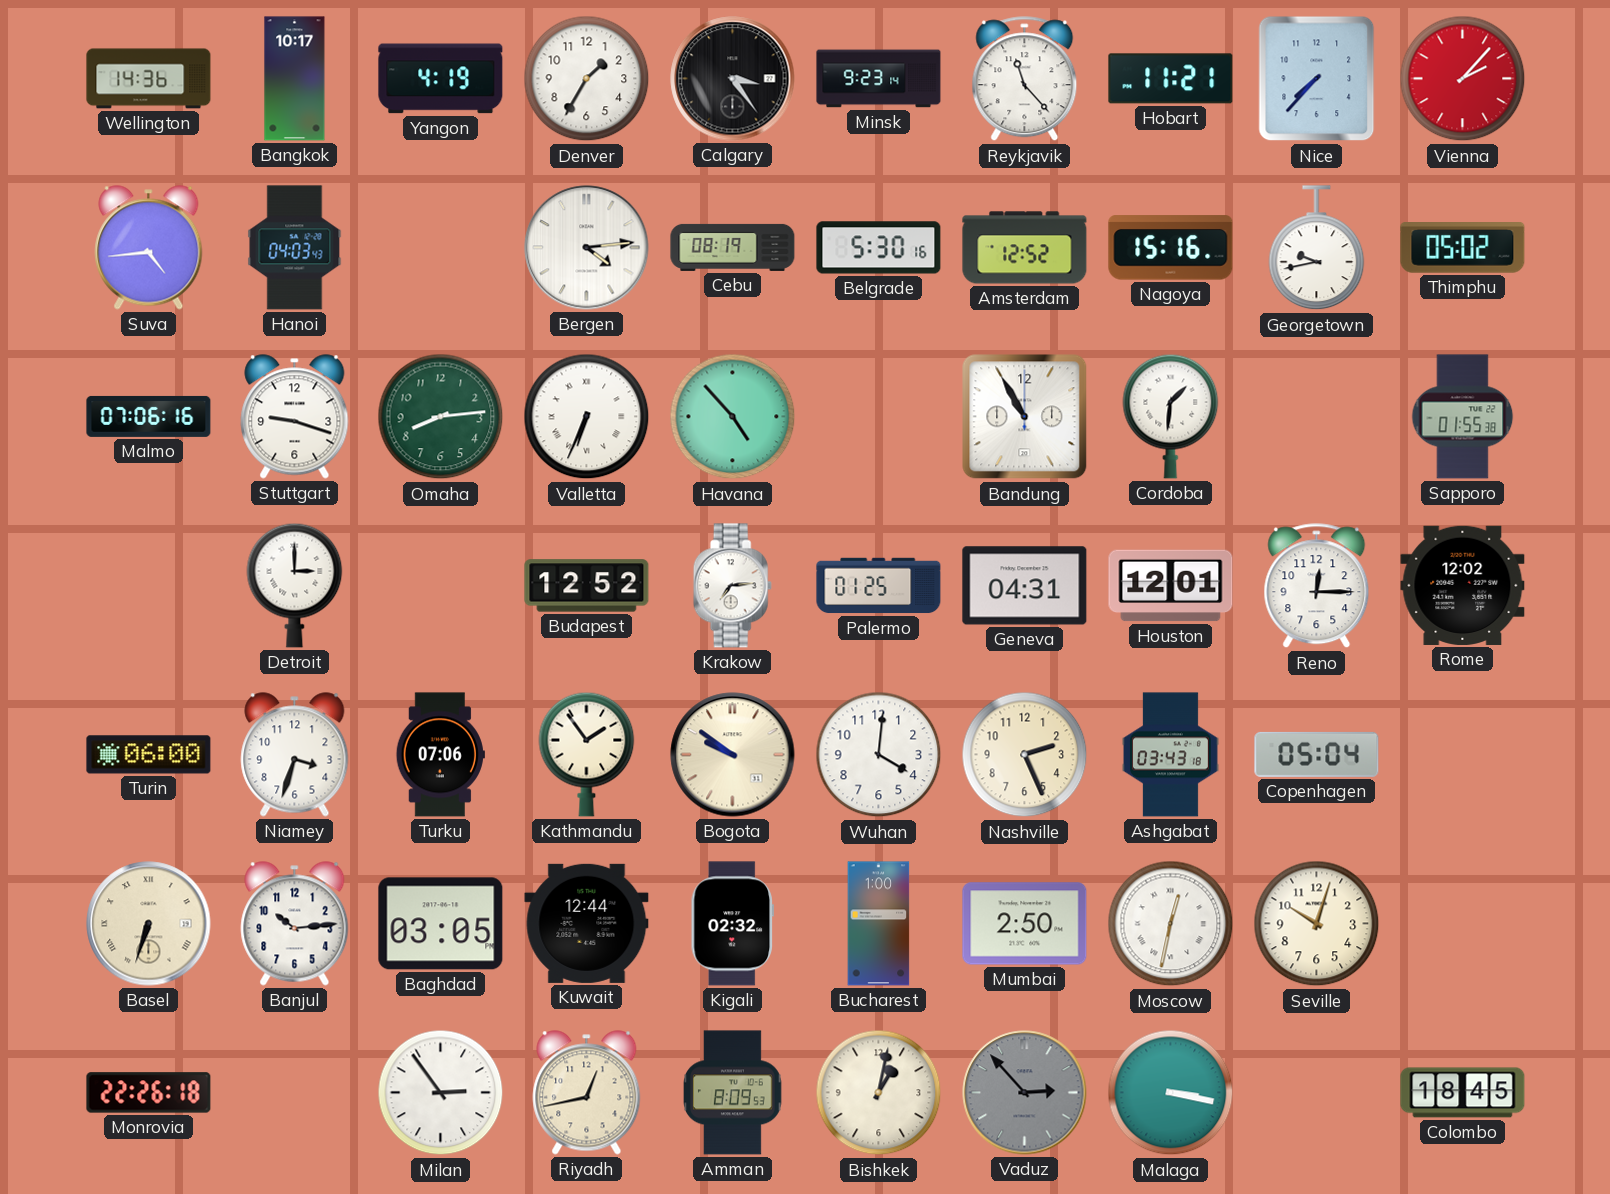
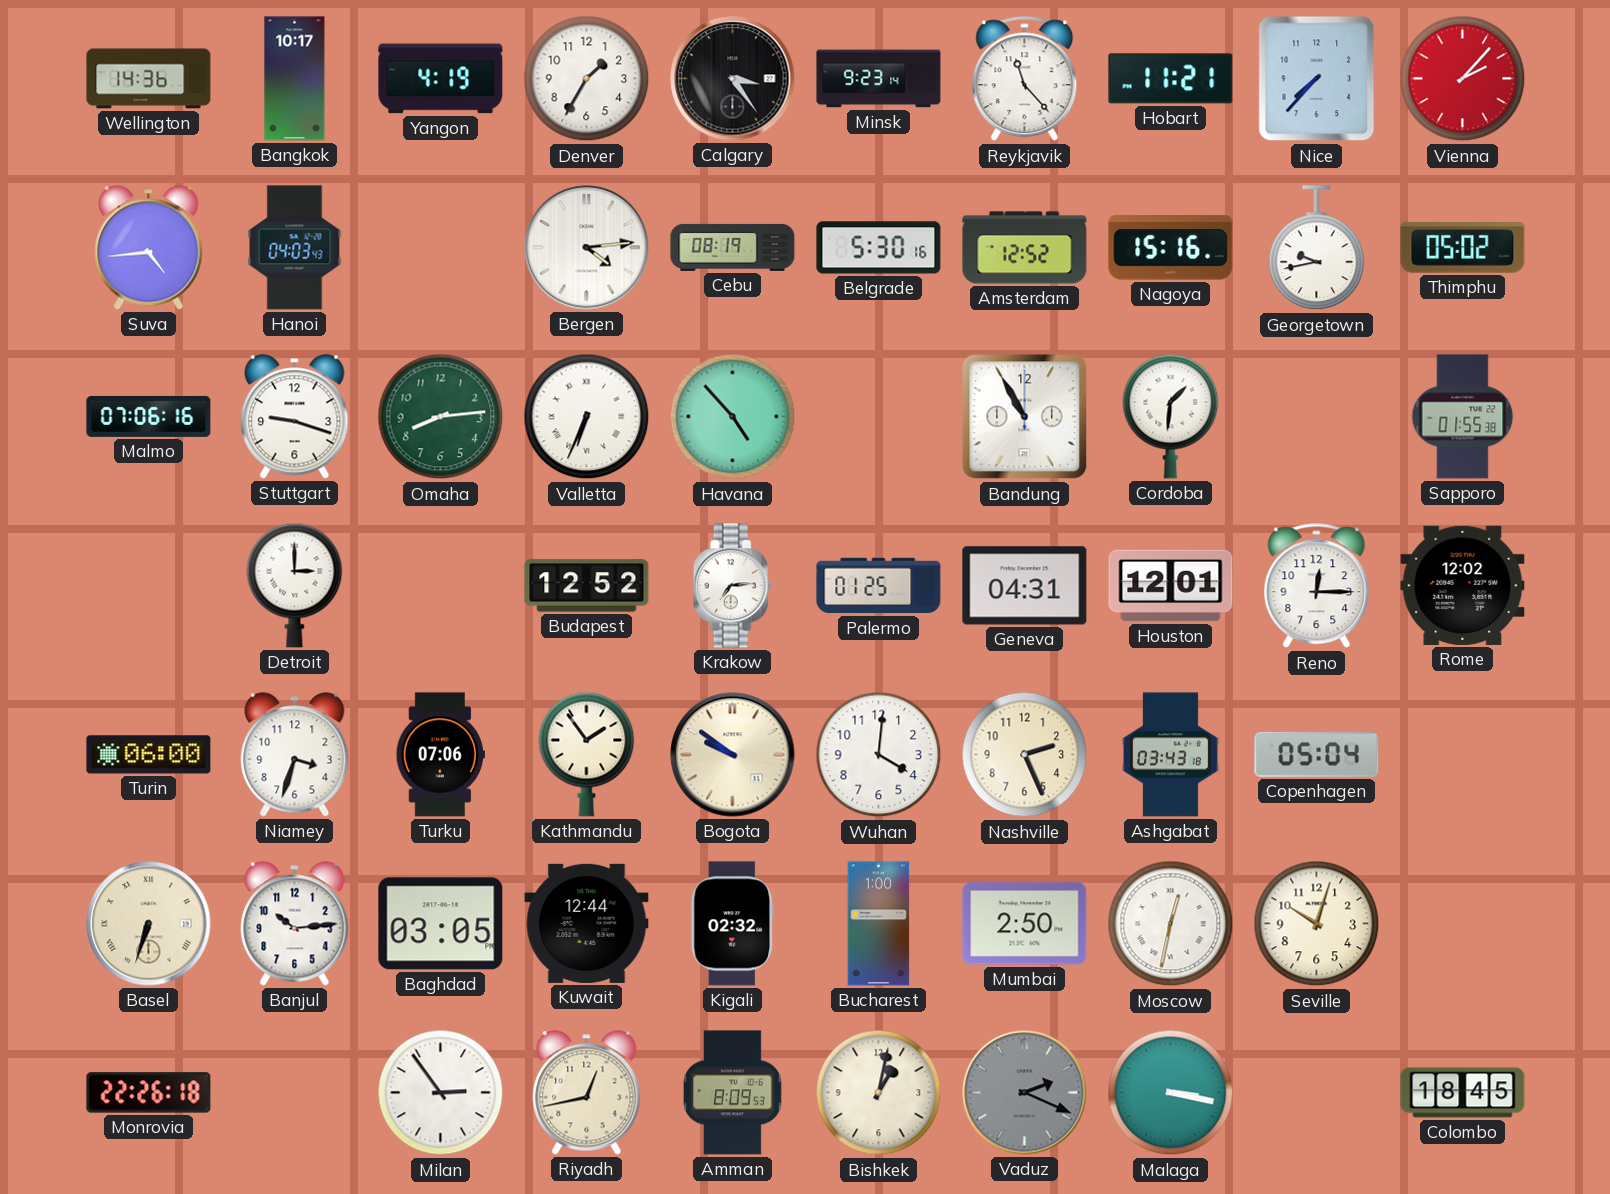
Vaduz: 2:53 -> 2:19 (1025, 1093)
